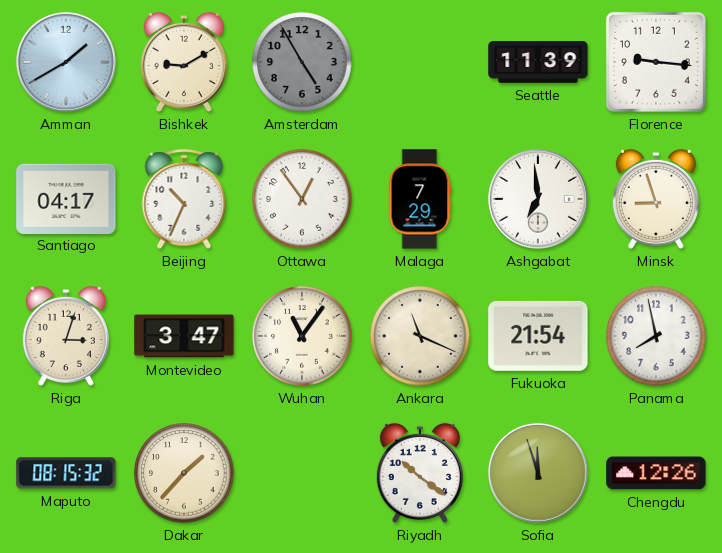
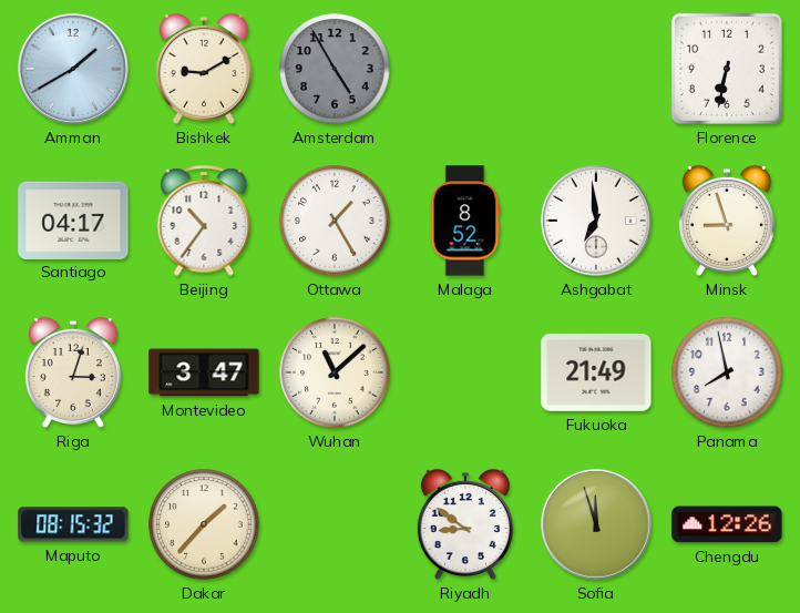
Seattle: 11:39 -> none (538, 62)
Florence: 9:16 -> 6:32 (727, 69)
Beijing: 10:34 -> 10:36 (204, 221)
Ottawa: 12:54 -> 1:25 (335, 221)
Malaga: 7:29 -> 8:52 (465, 221)
Wuhan: 11:06 -> 11:08 (335, 372)
Ankara: 11:19 -> none (420, 336)
Fukuoka: 21:54 -> 21:49 (596, 372)
Riyadh: 10:21 -> 8:51 (465, 524)
